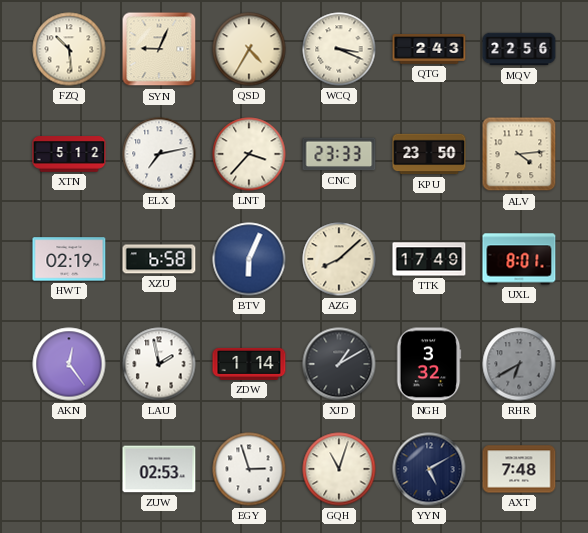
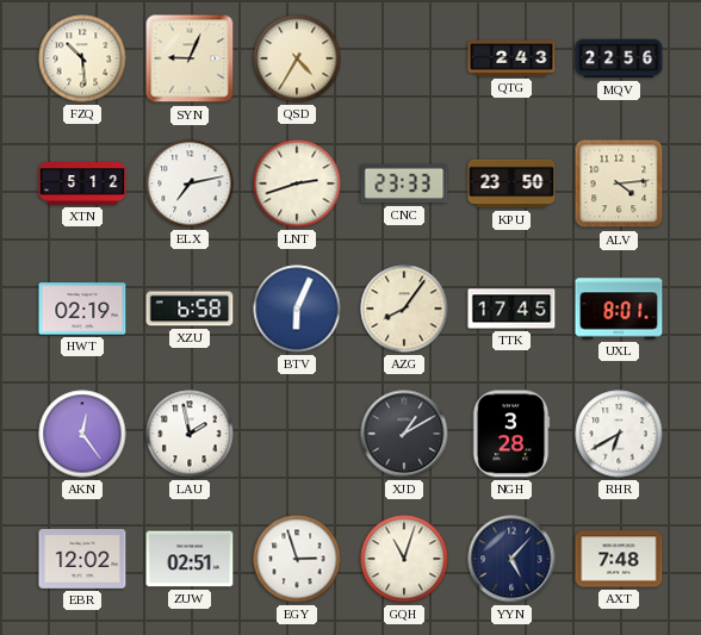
WCQ: 3:19 -> none (339, 49)
LNT: 3:37 -> 2:42 (297, 183)
AZG: 8:08 -> 8:06 (404, 309)
TTK: 17:49 -> 17:45 (511, 309)
ZDW: 1:14 -> none (249, 364)
NGH: 3:32 -> 3:28 (511, 434)
RHR dial: grey -> white (619, 434)
EBR: none -> 12:02 (82, 560)
ZUW: 02:53 -> 02:51 (190, 559)
YYN: 5:10 -> 5:07 (511, 559)
